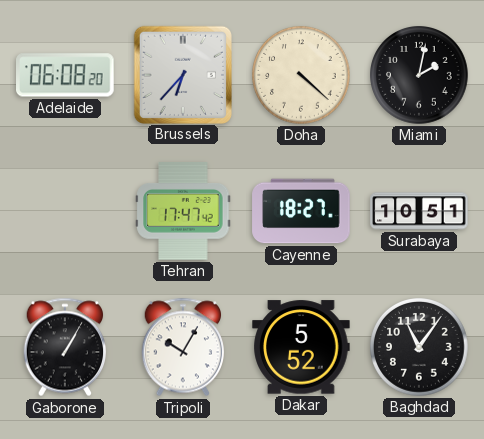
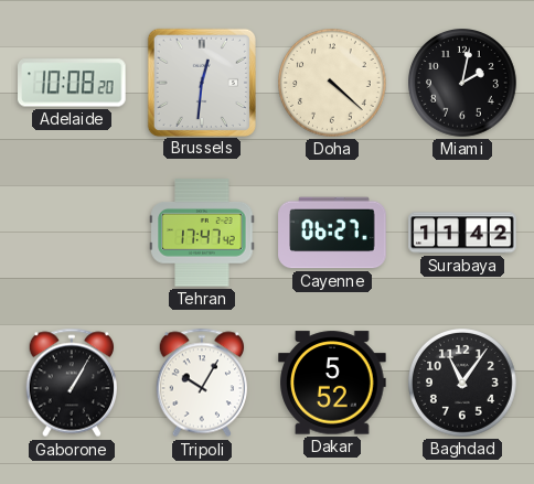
Adelaide: 06:08 -> 10:08 (73, 83)
Brussels: 6:37 -> 12:31 (201, 82)
Cayenne: 18:27 -> 06:27 (332, 233)
Surabaya: 10:51 -> 11:42 (462, 233)
